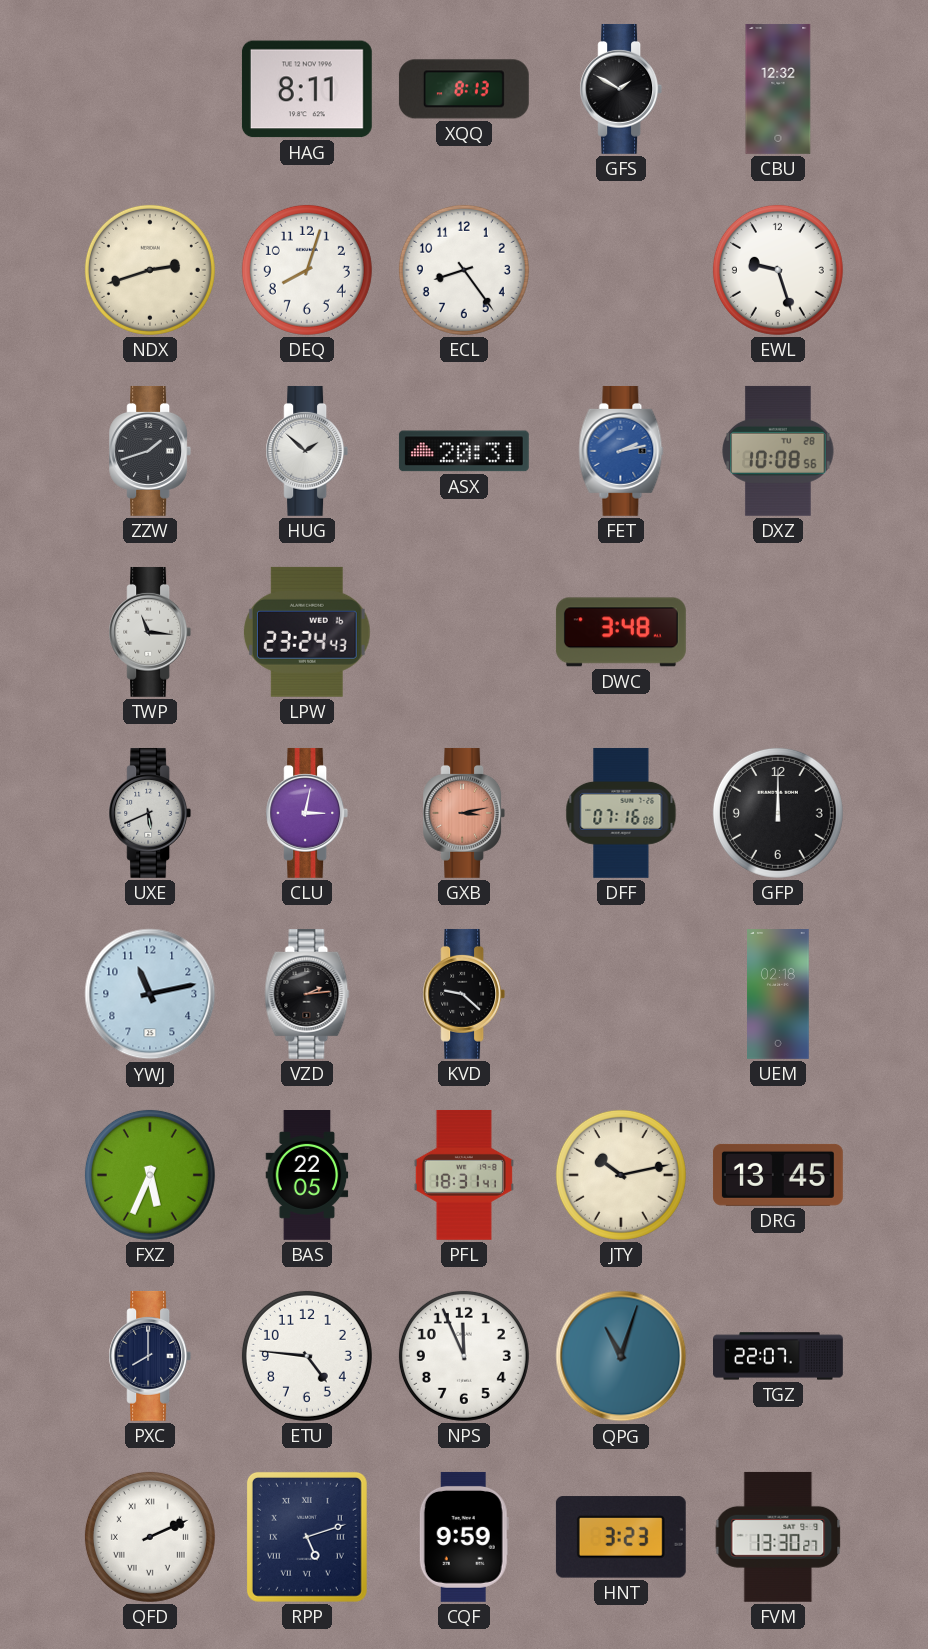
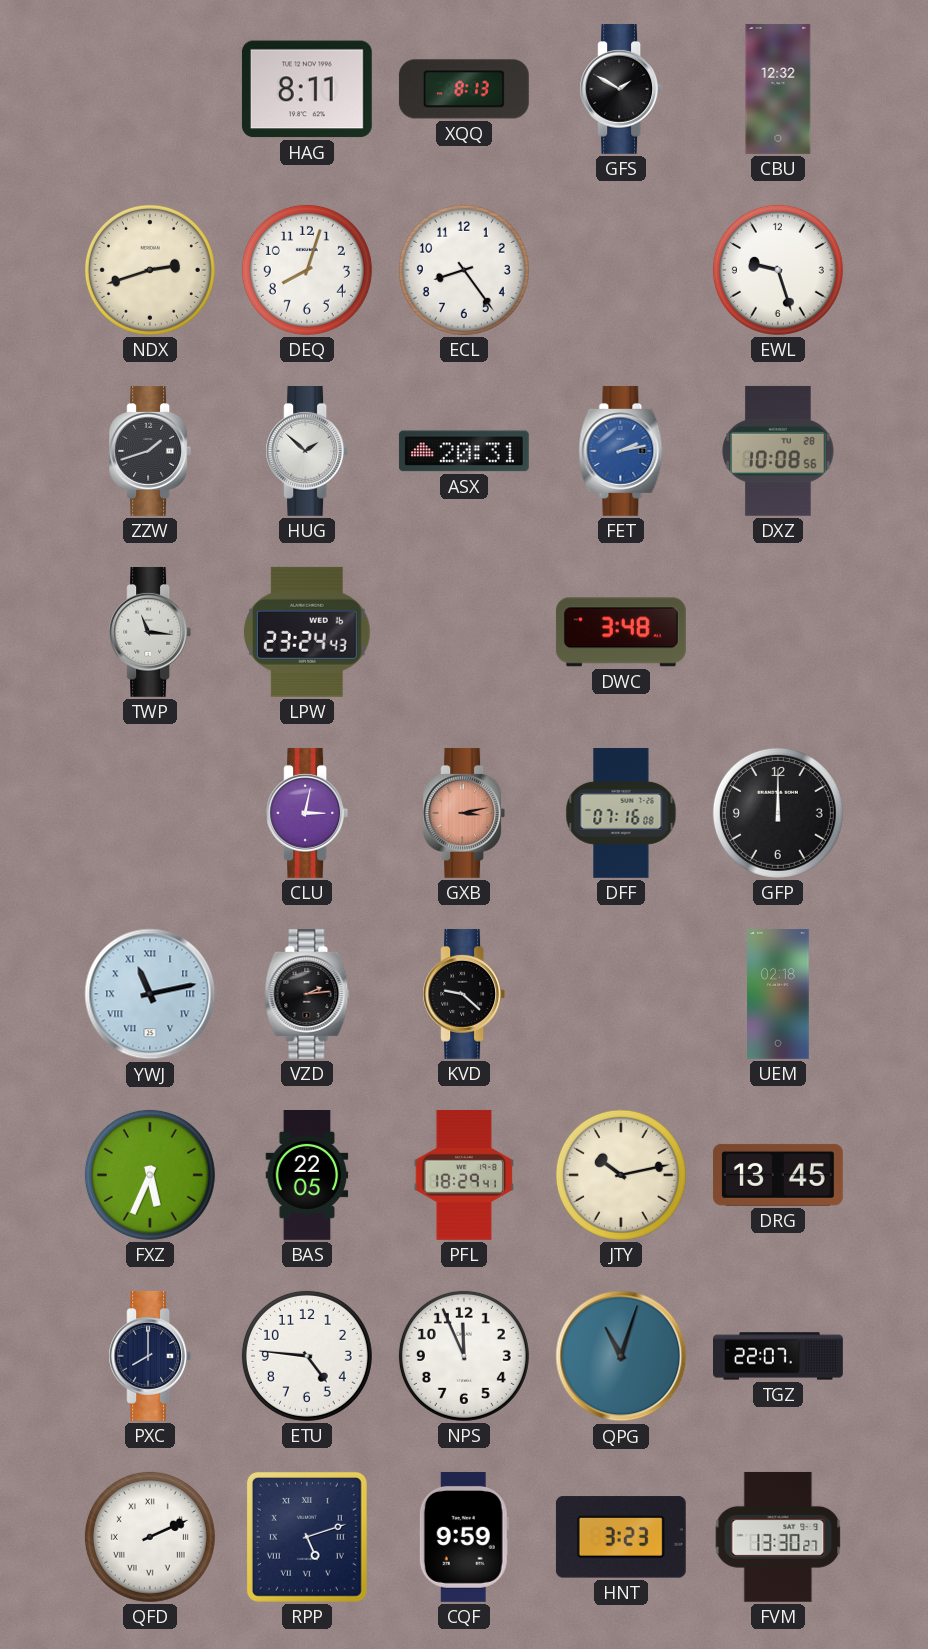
UXE: 5:41 -> none (150, 813)
YWJ numerals: Arabic -> Roman (150, 994)
PFL: 18:31 -> 18:29 (464, 1175)
